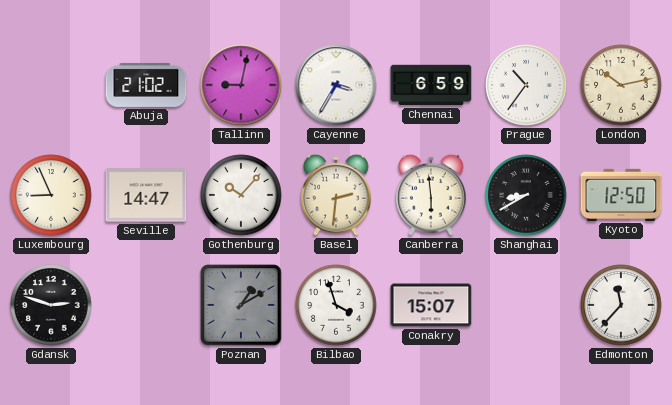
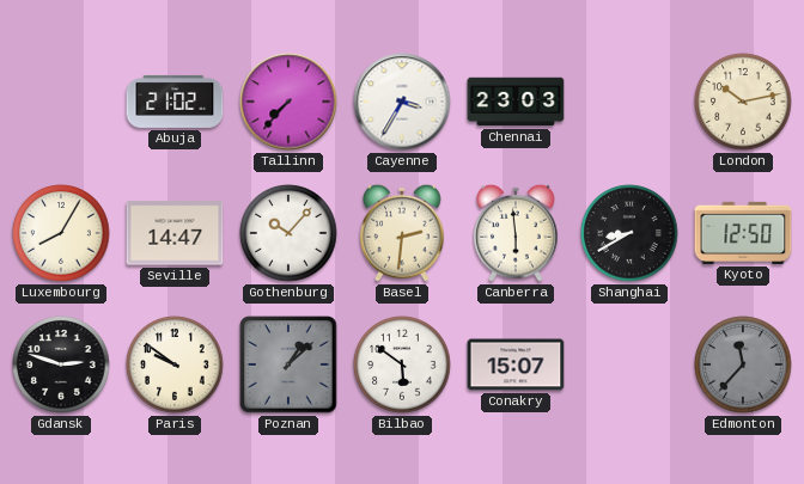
Tallinn: 9:02 -> 7:37 (288, 102)
Chennai: 6:59 -> 23:03 (516, 102)
Prague: 10:36 -> none (526, 85)
Luxembourg: 8:56 -> 8:05 (61, 233)
Paris: none -> 9:51 (175, 364)
Poznan: 1:10 -> 1:08 (288, 364)
Bilbao: 3:57 -> 5:51 (402, 364)
Edmonton dial: white -> grey (743, 364)
